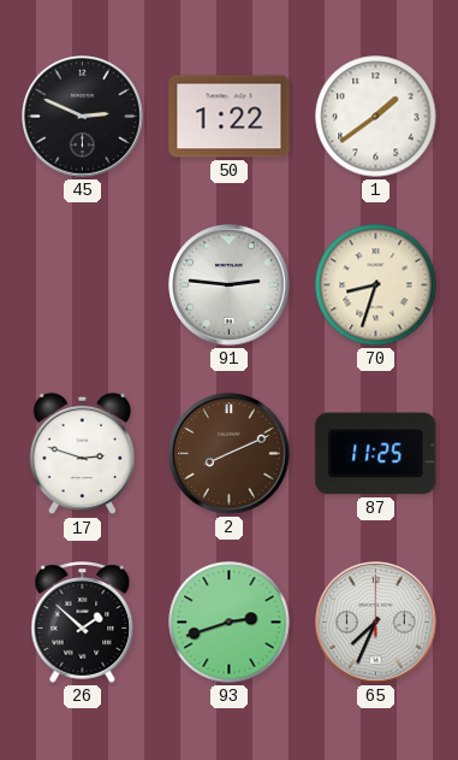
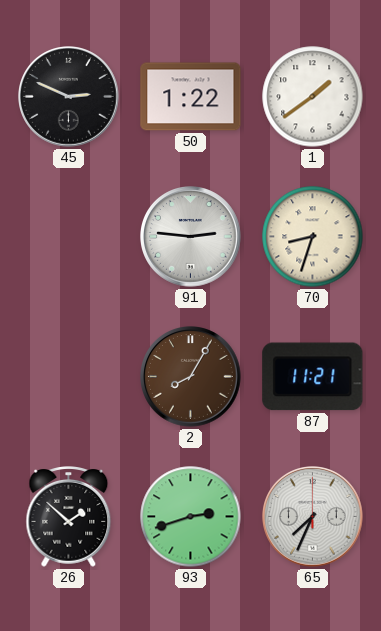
17: 2:48 -> none (82, 454)
2: 8:11 -> 8:05 (191, 377)
87: 11:25 -> 11:21 (313, 377)
